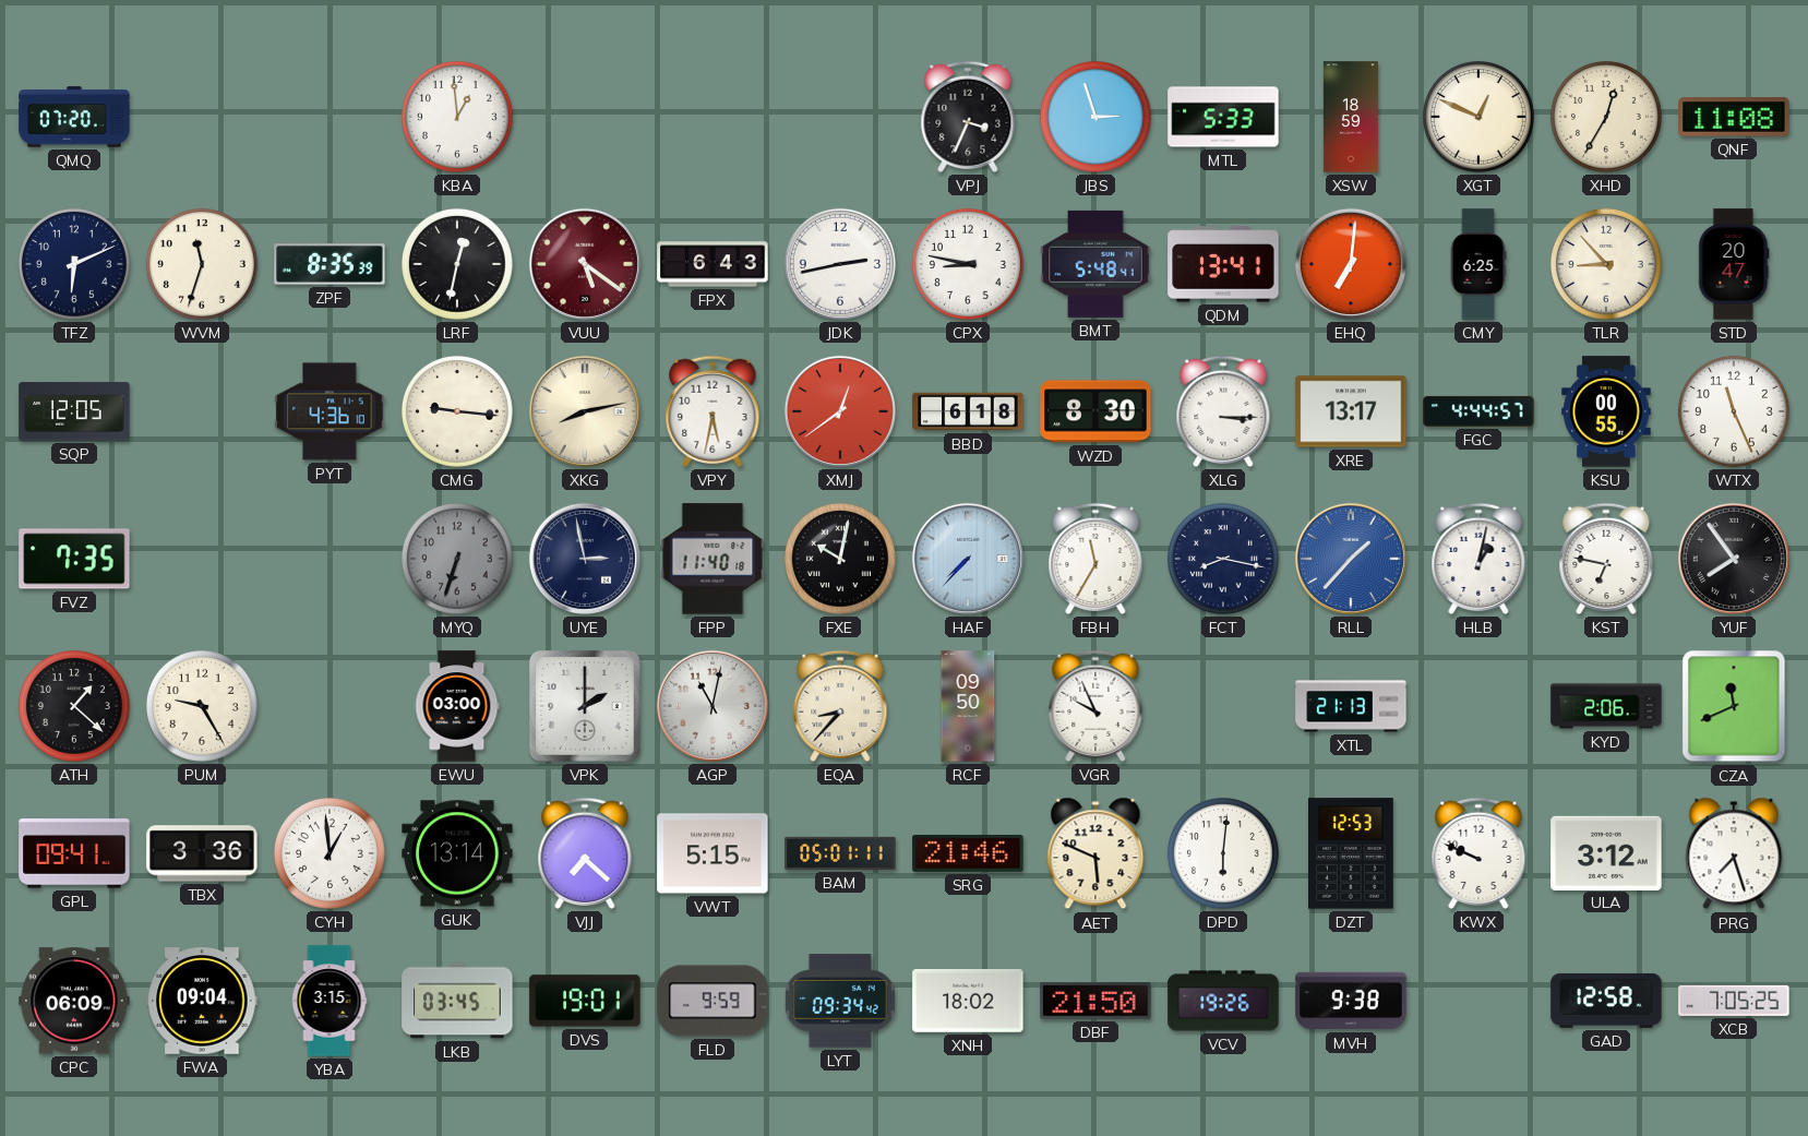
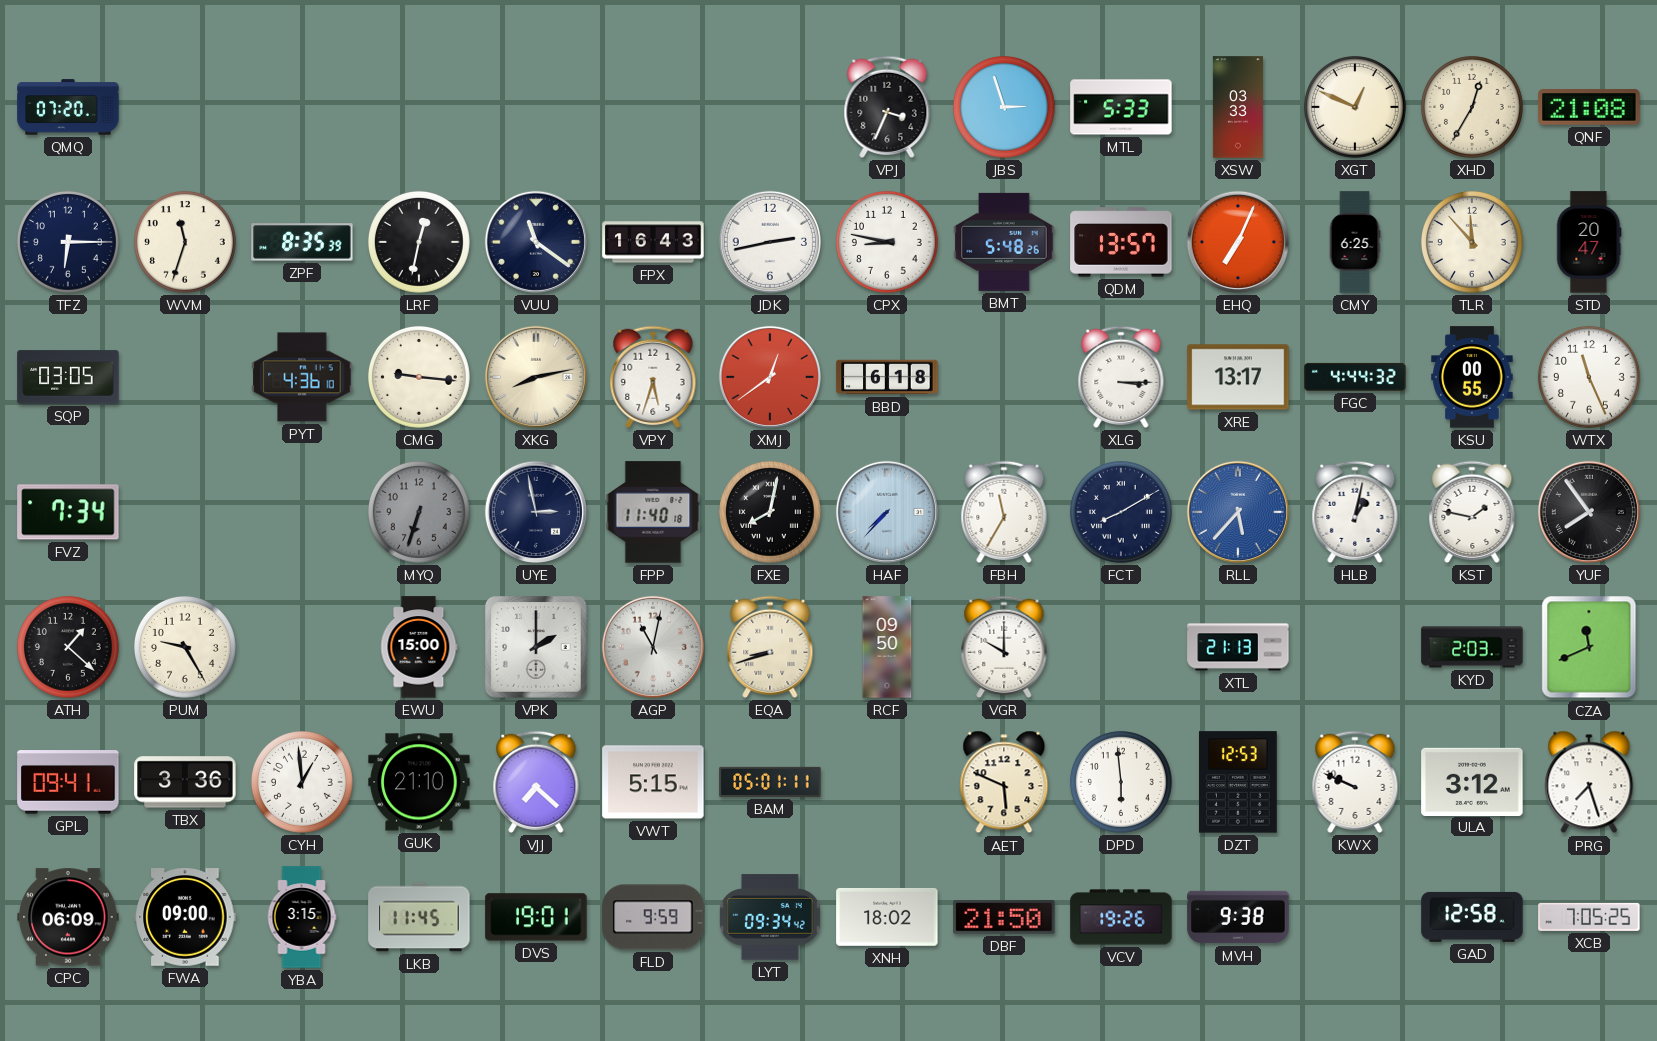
KBA: 12:59 -> none (457, 117)
XSW: 18:59 -> 03:33 (1238, 107)
QNF: 11:08 -> 21:08 (1589, 107)
TFZ: 6:11 -> 6:15 (68, 242)
VUU: 5:21 -> 11:21 (536, 242)
VUU dial: burgundy -> navy (536, 242)
FPX: 6:43 -> 16:43 (653, 242)
BMT: 5:48:41 -> 5:48:26 (1004, 242)
QDM: 13:41 -> 13:57 (1121, 242)
EHQ: 7:01 -> 7:04 (1238, 242)
TLR: 8:53 -> 11:53 (1472, 242)
SQP: 12:05 -> 03:05 (68, 377)
VPY: 5:32 -> 5:33 (653, 377)
WZD: 8:30 -> none (1095, 411)
FGC: 4:44:57 -> 4:44:32 (1355, 377)
FVZ: 7:35 -> 7:34 (68, 512)
FXE: 10:02 -> 8:02 (770, 512)
FCT: 8:17 -> 8:10 (1121, 512)
RLL: 1:37 -> 5:37 (1238, 512)
KST: 6:47 -> 1:47 (1472, 512)
EWU: 03:00 -> 15:00 (419, 647)
EQA: 8:37 -> 8:42 (770, 647)
VGR: 9:56 -> 10:00 (1004, 647)
KYD: 2:06 -> 2:03 (1472, 647)
GUK: 13:14 -> 21:10 (419, 782)
SRG: 21:46 -> none (968, 853)
DPD: 6:01 -> 5:59 (1121, 782)
FWA: 09:04 -> 09:00 (185, 917)
LKB: 03:45 -> 11:45 (419, 917)
